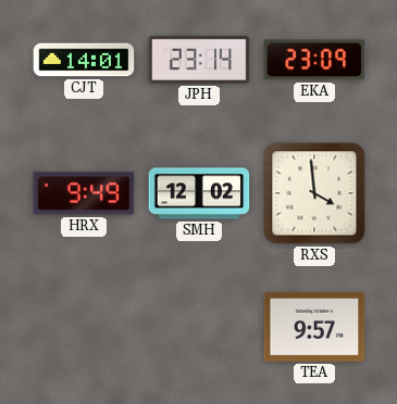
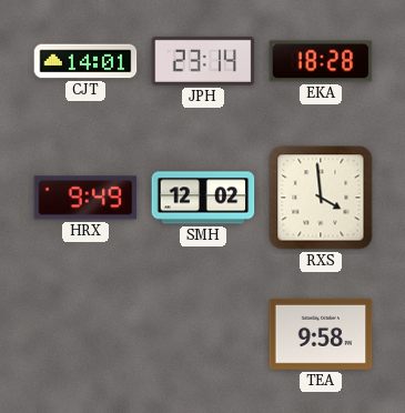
EKA: 23:09 -> 18:28 (321, 61)
TEA: 9:57 -> 9:58 (321, 334)
